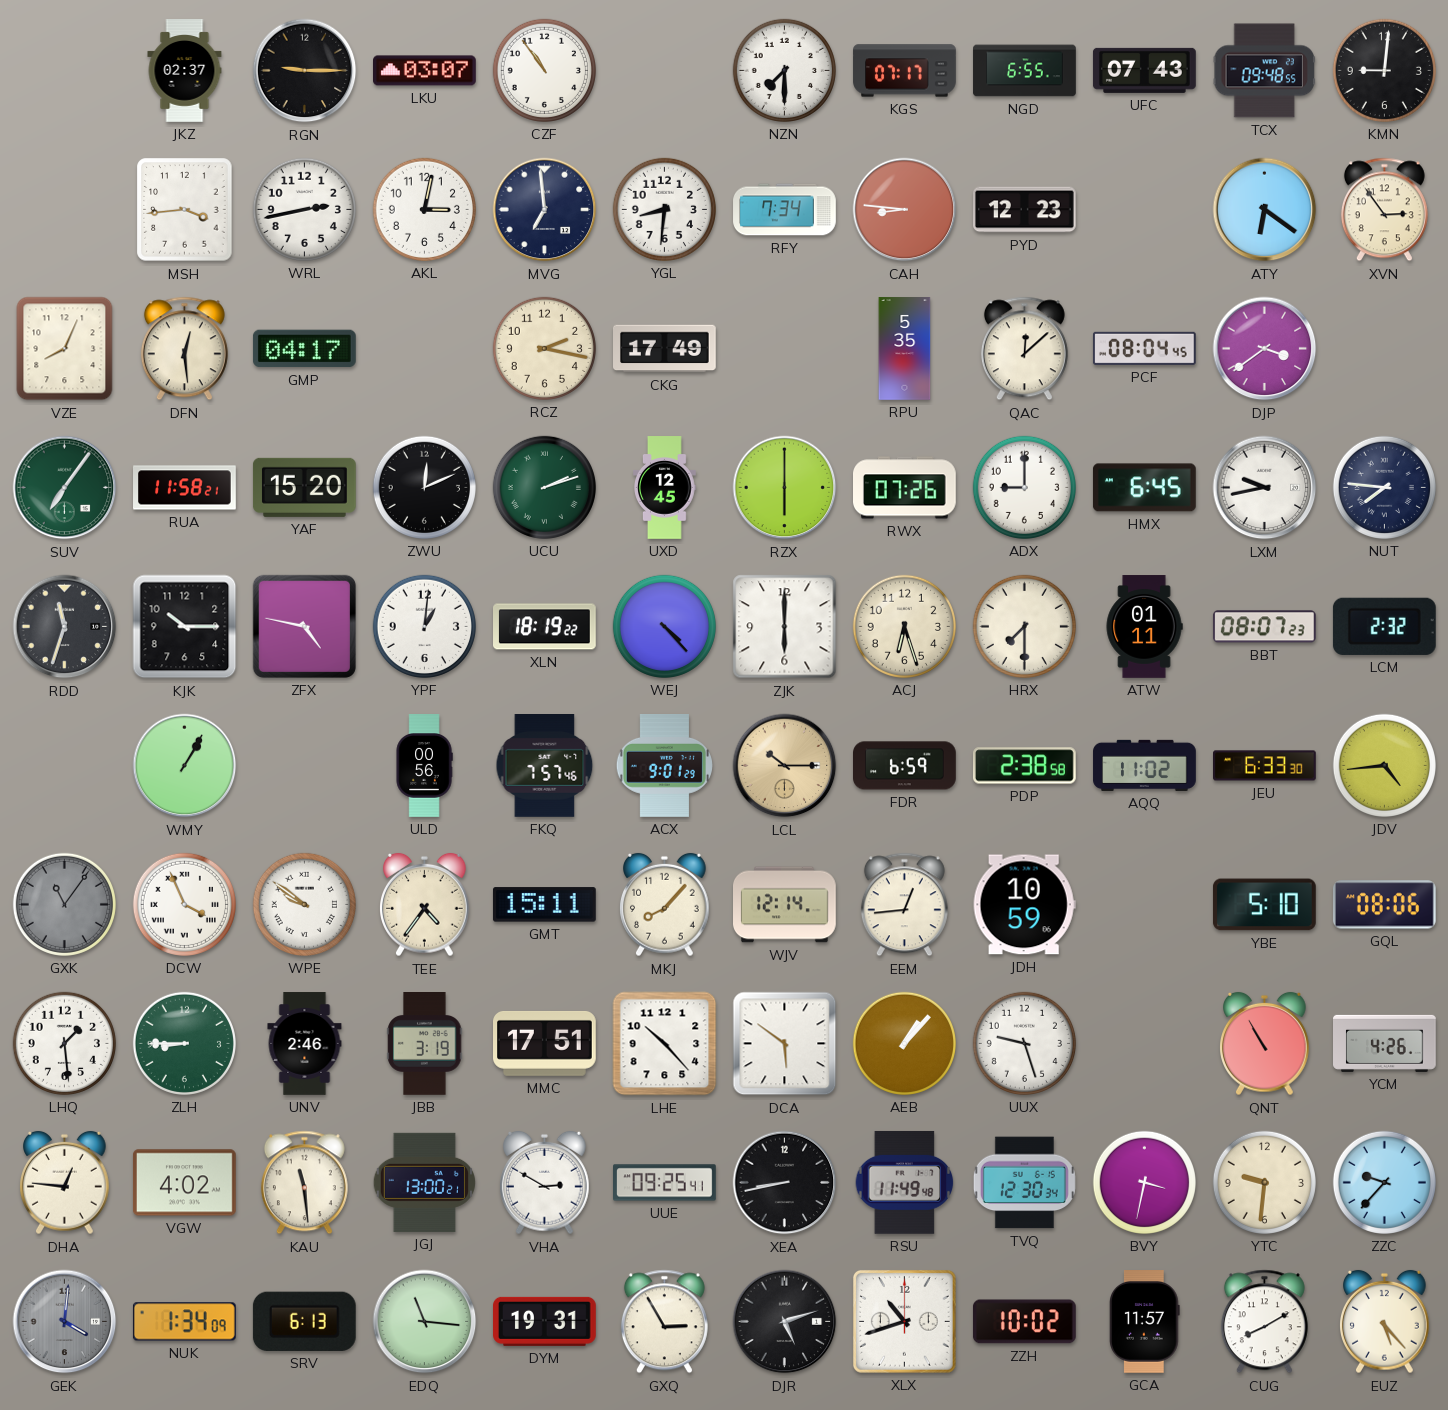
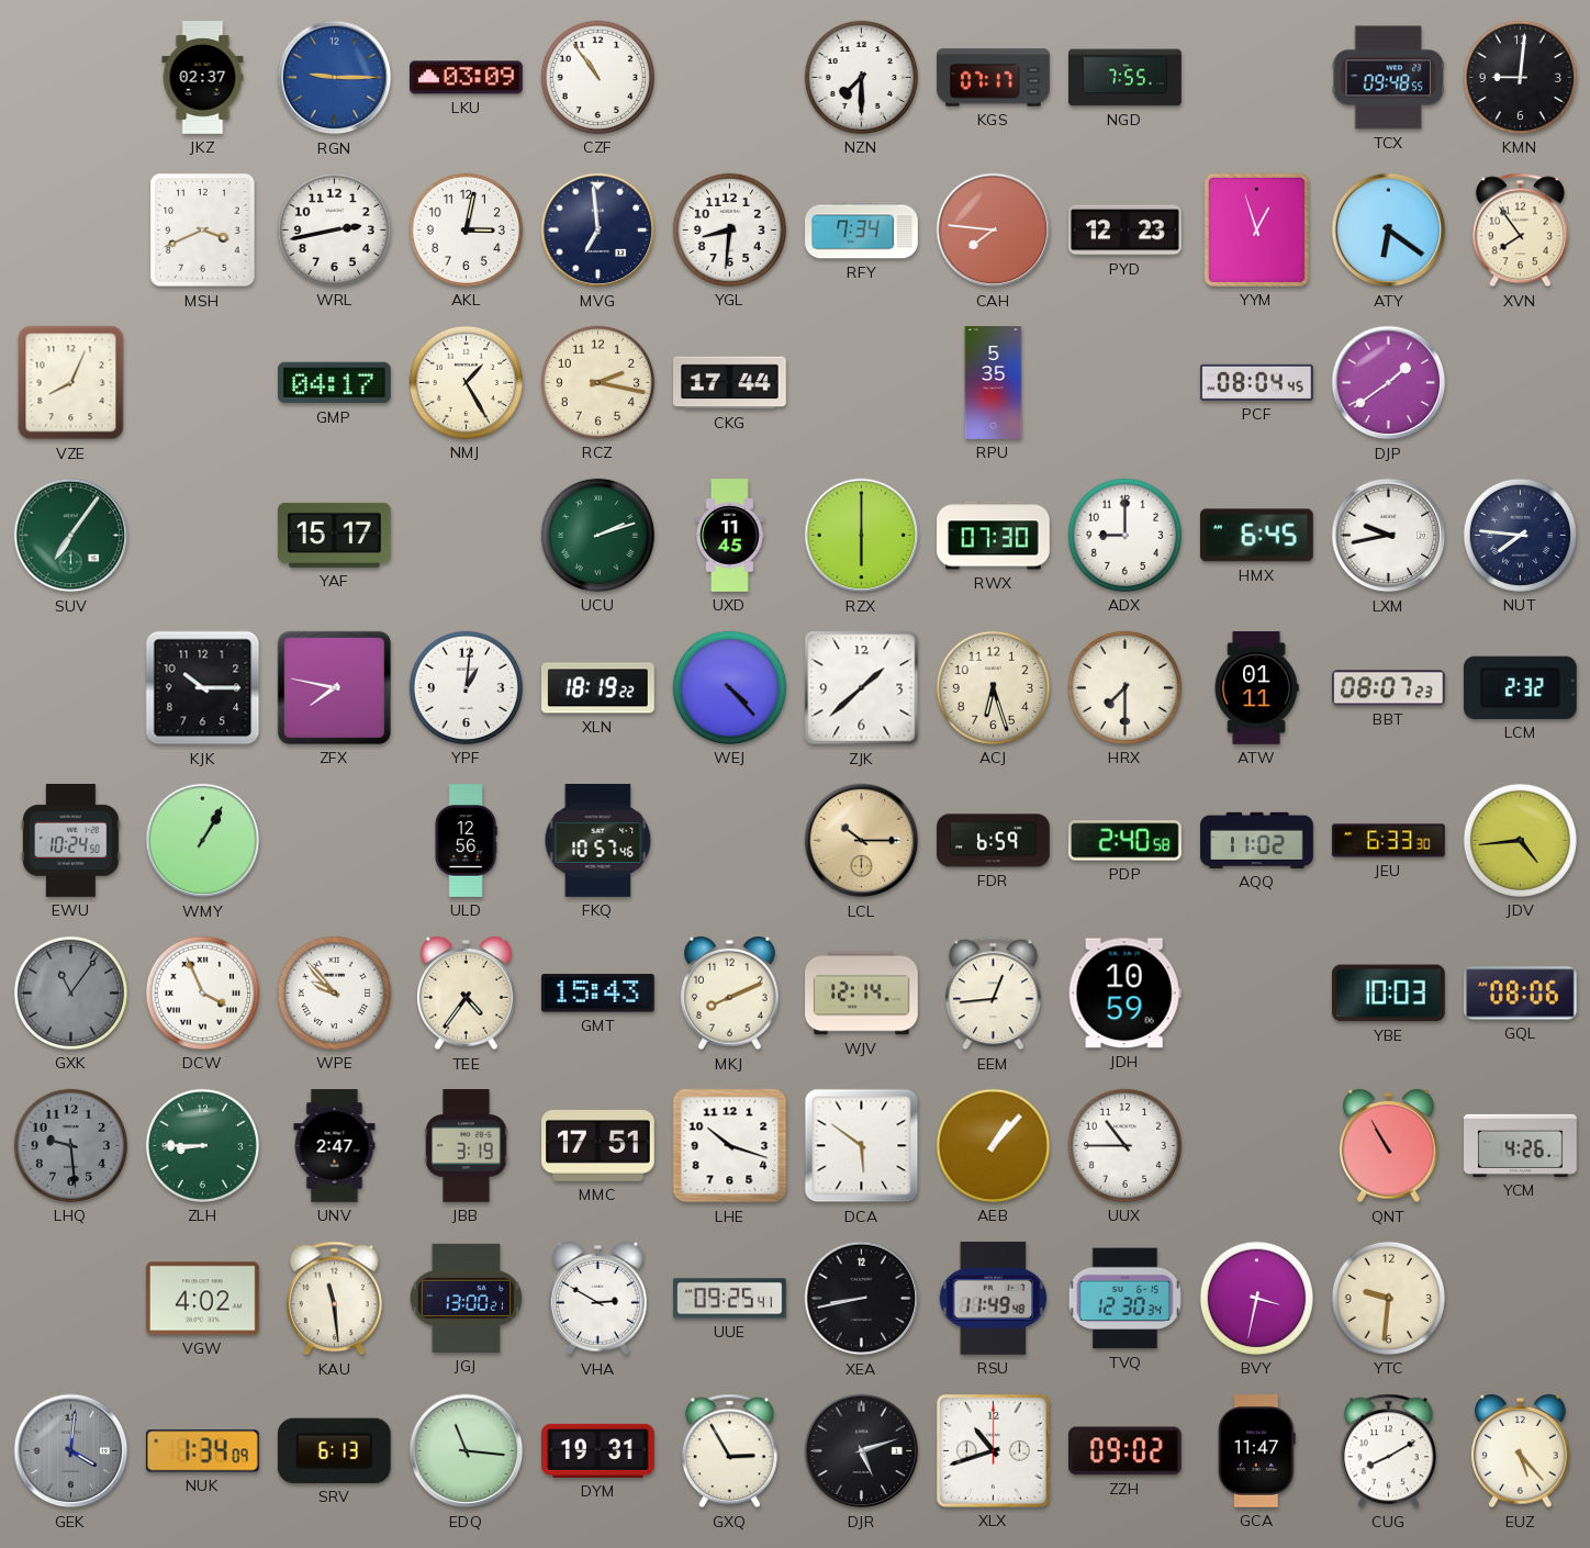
RGN dial: black -> blue (335, 78)
LKU: 03:07 -> 03:09 (467, 78)
NGD: 6:55 -> 7:55 (1126, 78)
UFC: 07:43 -> none (1145, 70)
MSH: 3:44 -> 3:41 (203, 231)
CAH: 8:46 -> 7:46 (994, 231)
YYM: none -> 12:57 (1256, 229)
XVN: 2:54 -> 7:54 (1520, 231)
DFN: 12:29 -> none (184, 349)
NMJ: none -> 1:25 (466, 382)
CKG: 17:49 -> 17:44 (730, 383)
QAC: 12:08 -> none (1024, 349)
DJP: 3:39 -> 1:39 (1389, 383)
RUA: 11:58 -> none (185, 488)
YAF: 15:20 -> 15:17 (334, 535)
ZWU: 12:11 -> none (424, 487)
UXD: 12:45 -> 11:45 (730, 536)
RWX: 07:26 -> 07:30 (994, 536)
RDD: 11:33 -> none (65, 627)
ZFX: 4:47 -> 7:47 (334, 687)
ZJK: 6:00 -> 1:38 (862, 688)
EWU: none -> 10:24 (71, 841)
ULD: 00:56 -> 12:56 (466, 841)
FKQ: 7:57 -> 10:57 (598, 841)
ACX: 9:01 -> none (664, 766)
PDP: 2:38 -> 2:40 (1126, 841)
WPE: 9:51 -> 9:53 (334, 992)
GMT: 15:11 -> 15:43 (597, 994)
MKJ: 8:07 -> 8:11 (730, 994)
YBE: 5:10 -> 10:03 (1388, 994)
LHQ: 1:29 -> 9:29 (70, 1145)
LHQ dial: white -> grey (70, 1145)
UNV: 2:46 -> 2:47 (335, 1146)
LHE: 10:23 -> 10:18 (730, 1146)
UUX: 9:27 -> 10:45 (1124, 1145)
DHA: 12:46 -> none (65, 1183)
ZZC: 9:37 -> none (1384, 1182)
ZZH: 10:02 -> 09:02 (1124, 1451)
GCA: 11:57 -> 11:47 (1257, 1451)
